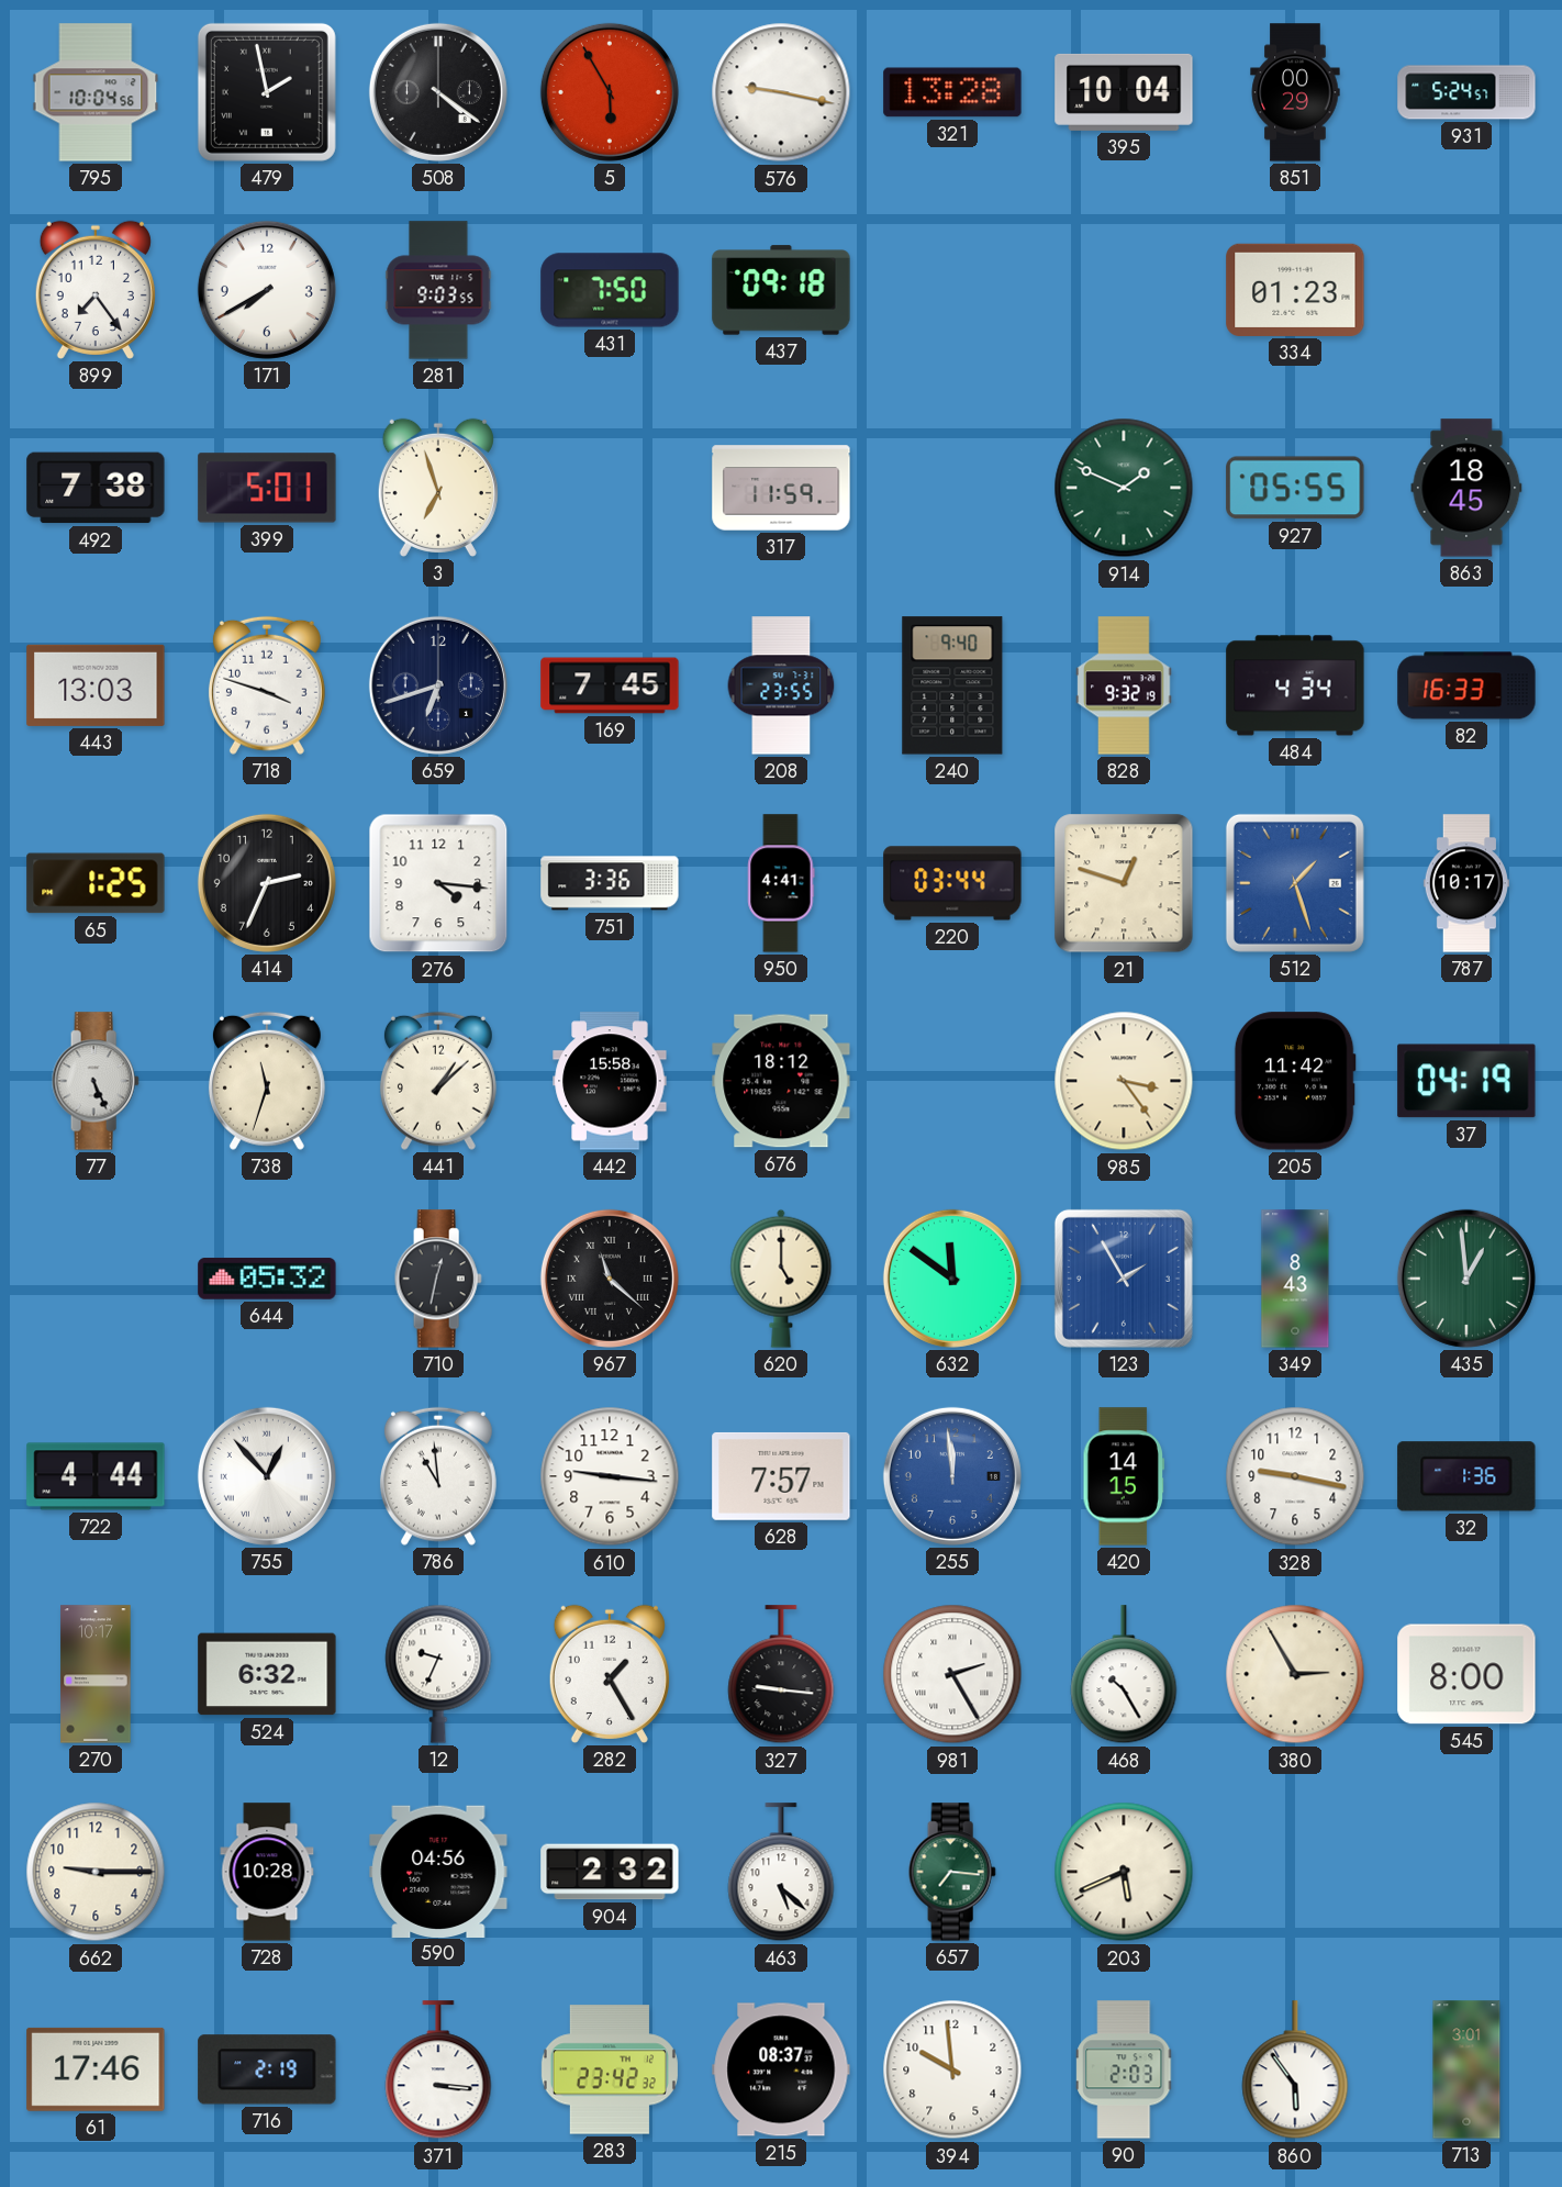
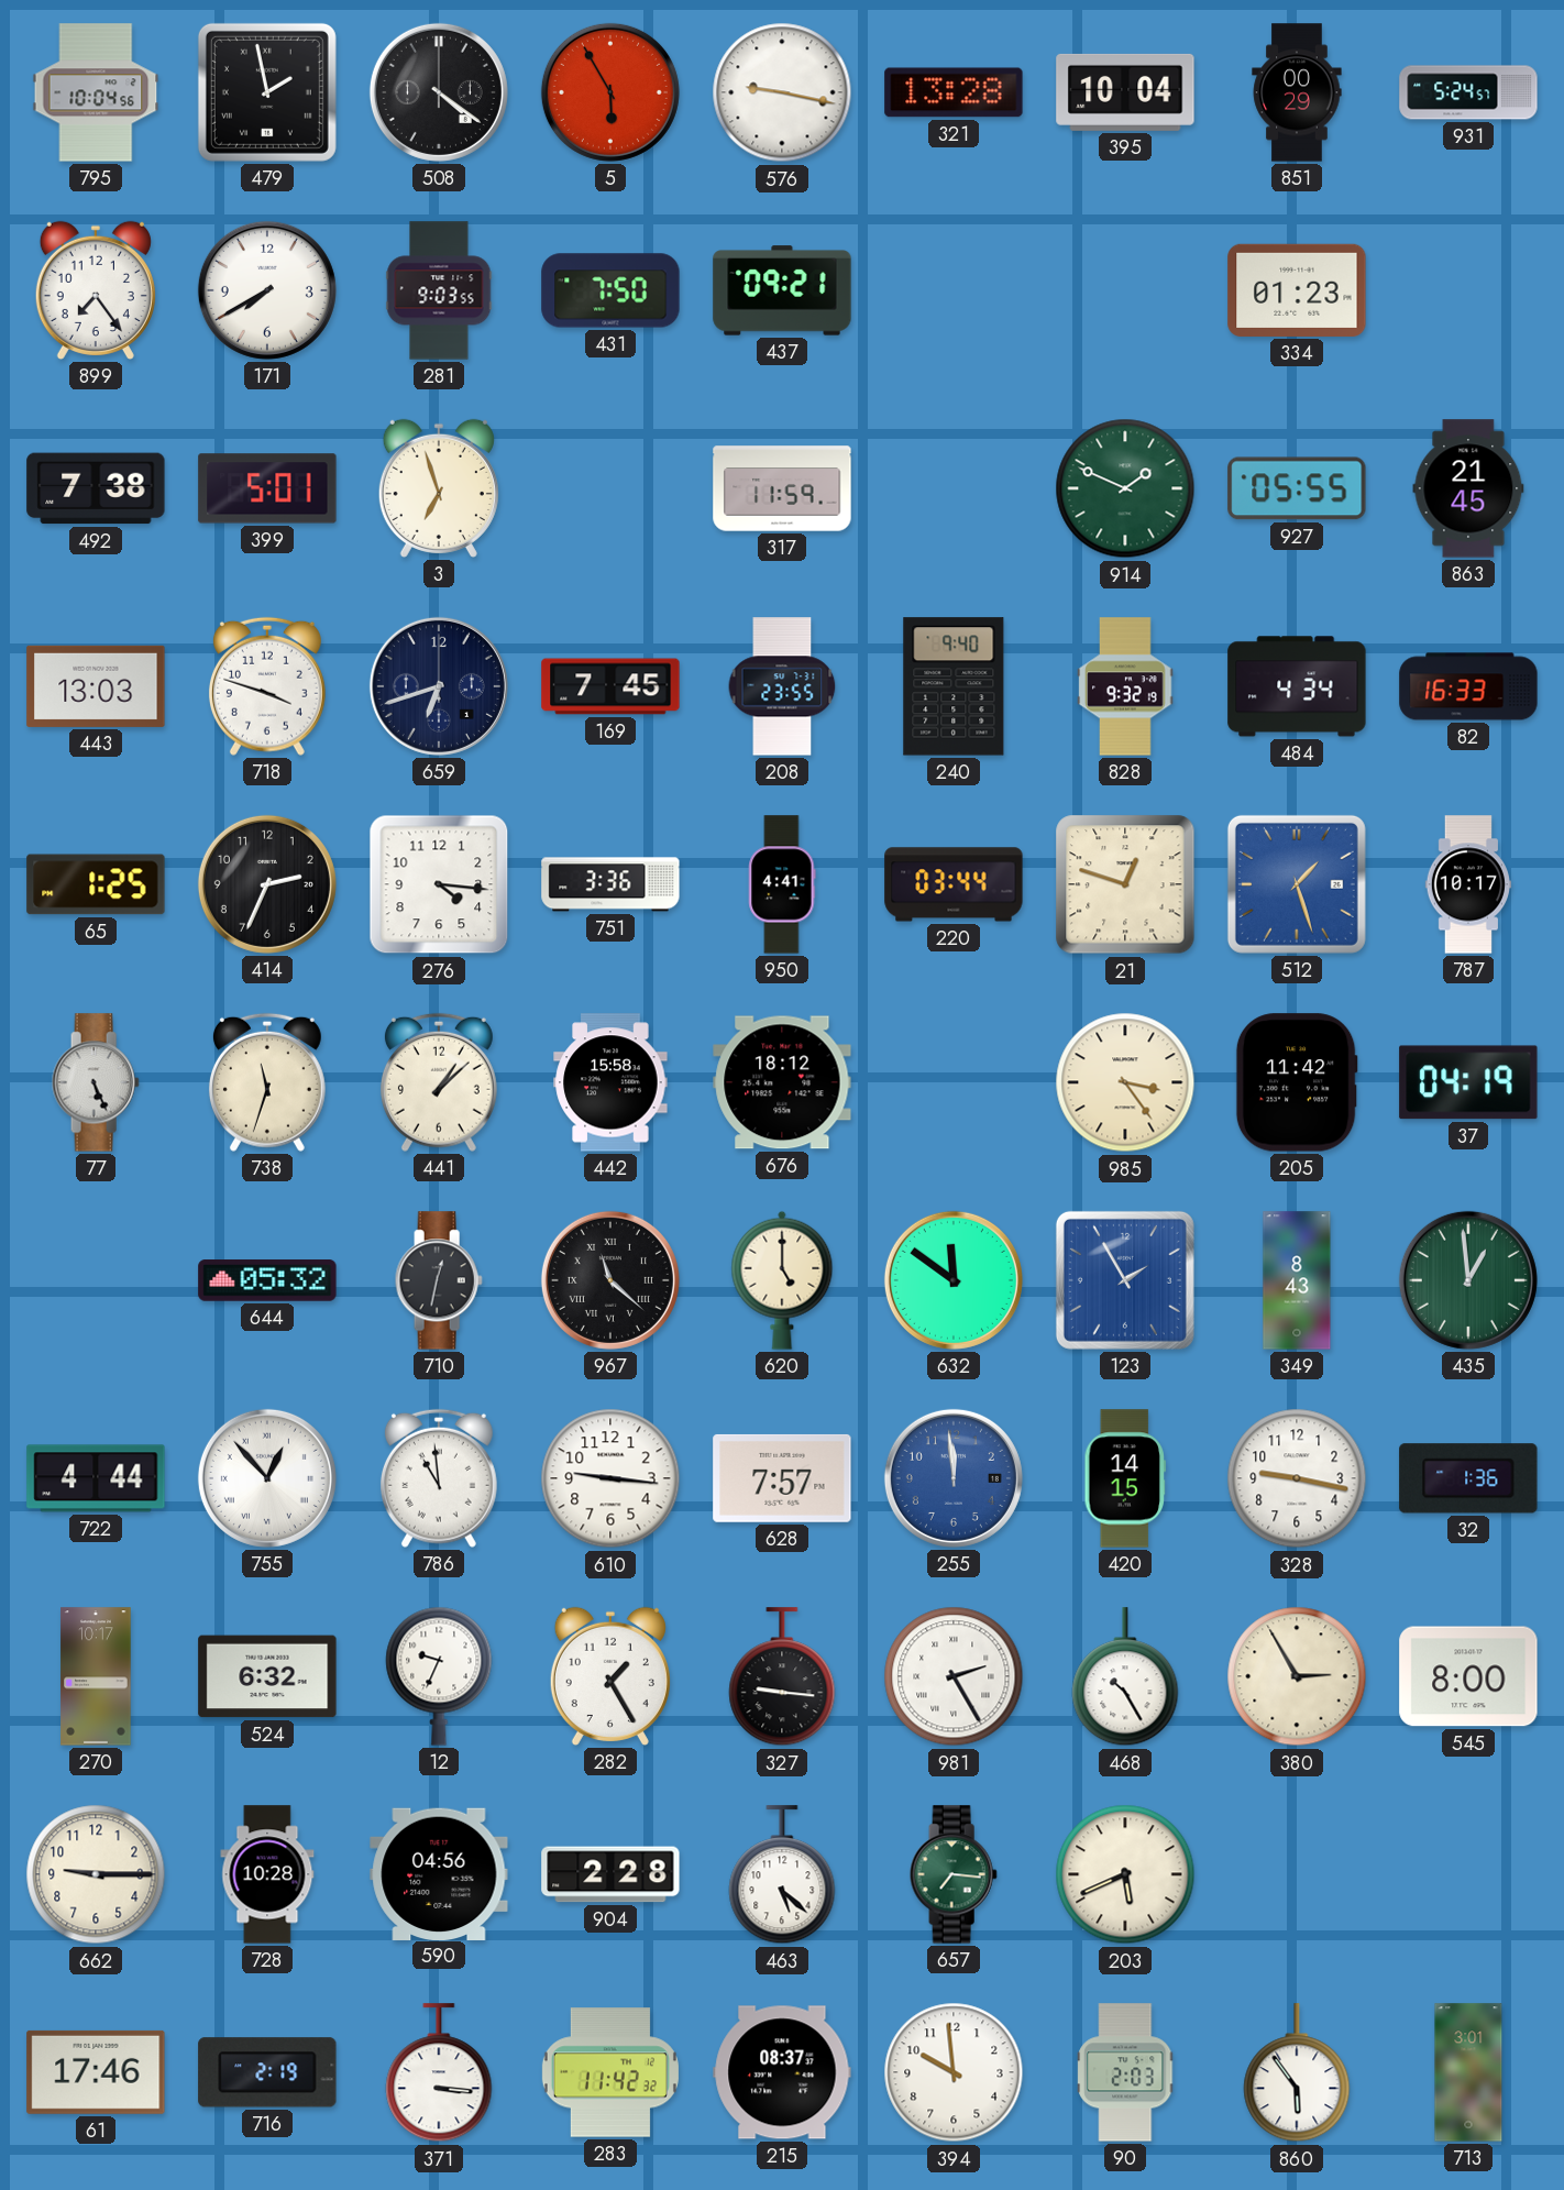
437: 09:18 -> 09:21 (782, 290)
863: 18:45 -> 21:45 (1468, 488)
904: 2:32 -> 2:28 (610, 1874)
283: 23:42 -> 11:42 (610, 2072)
